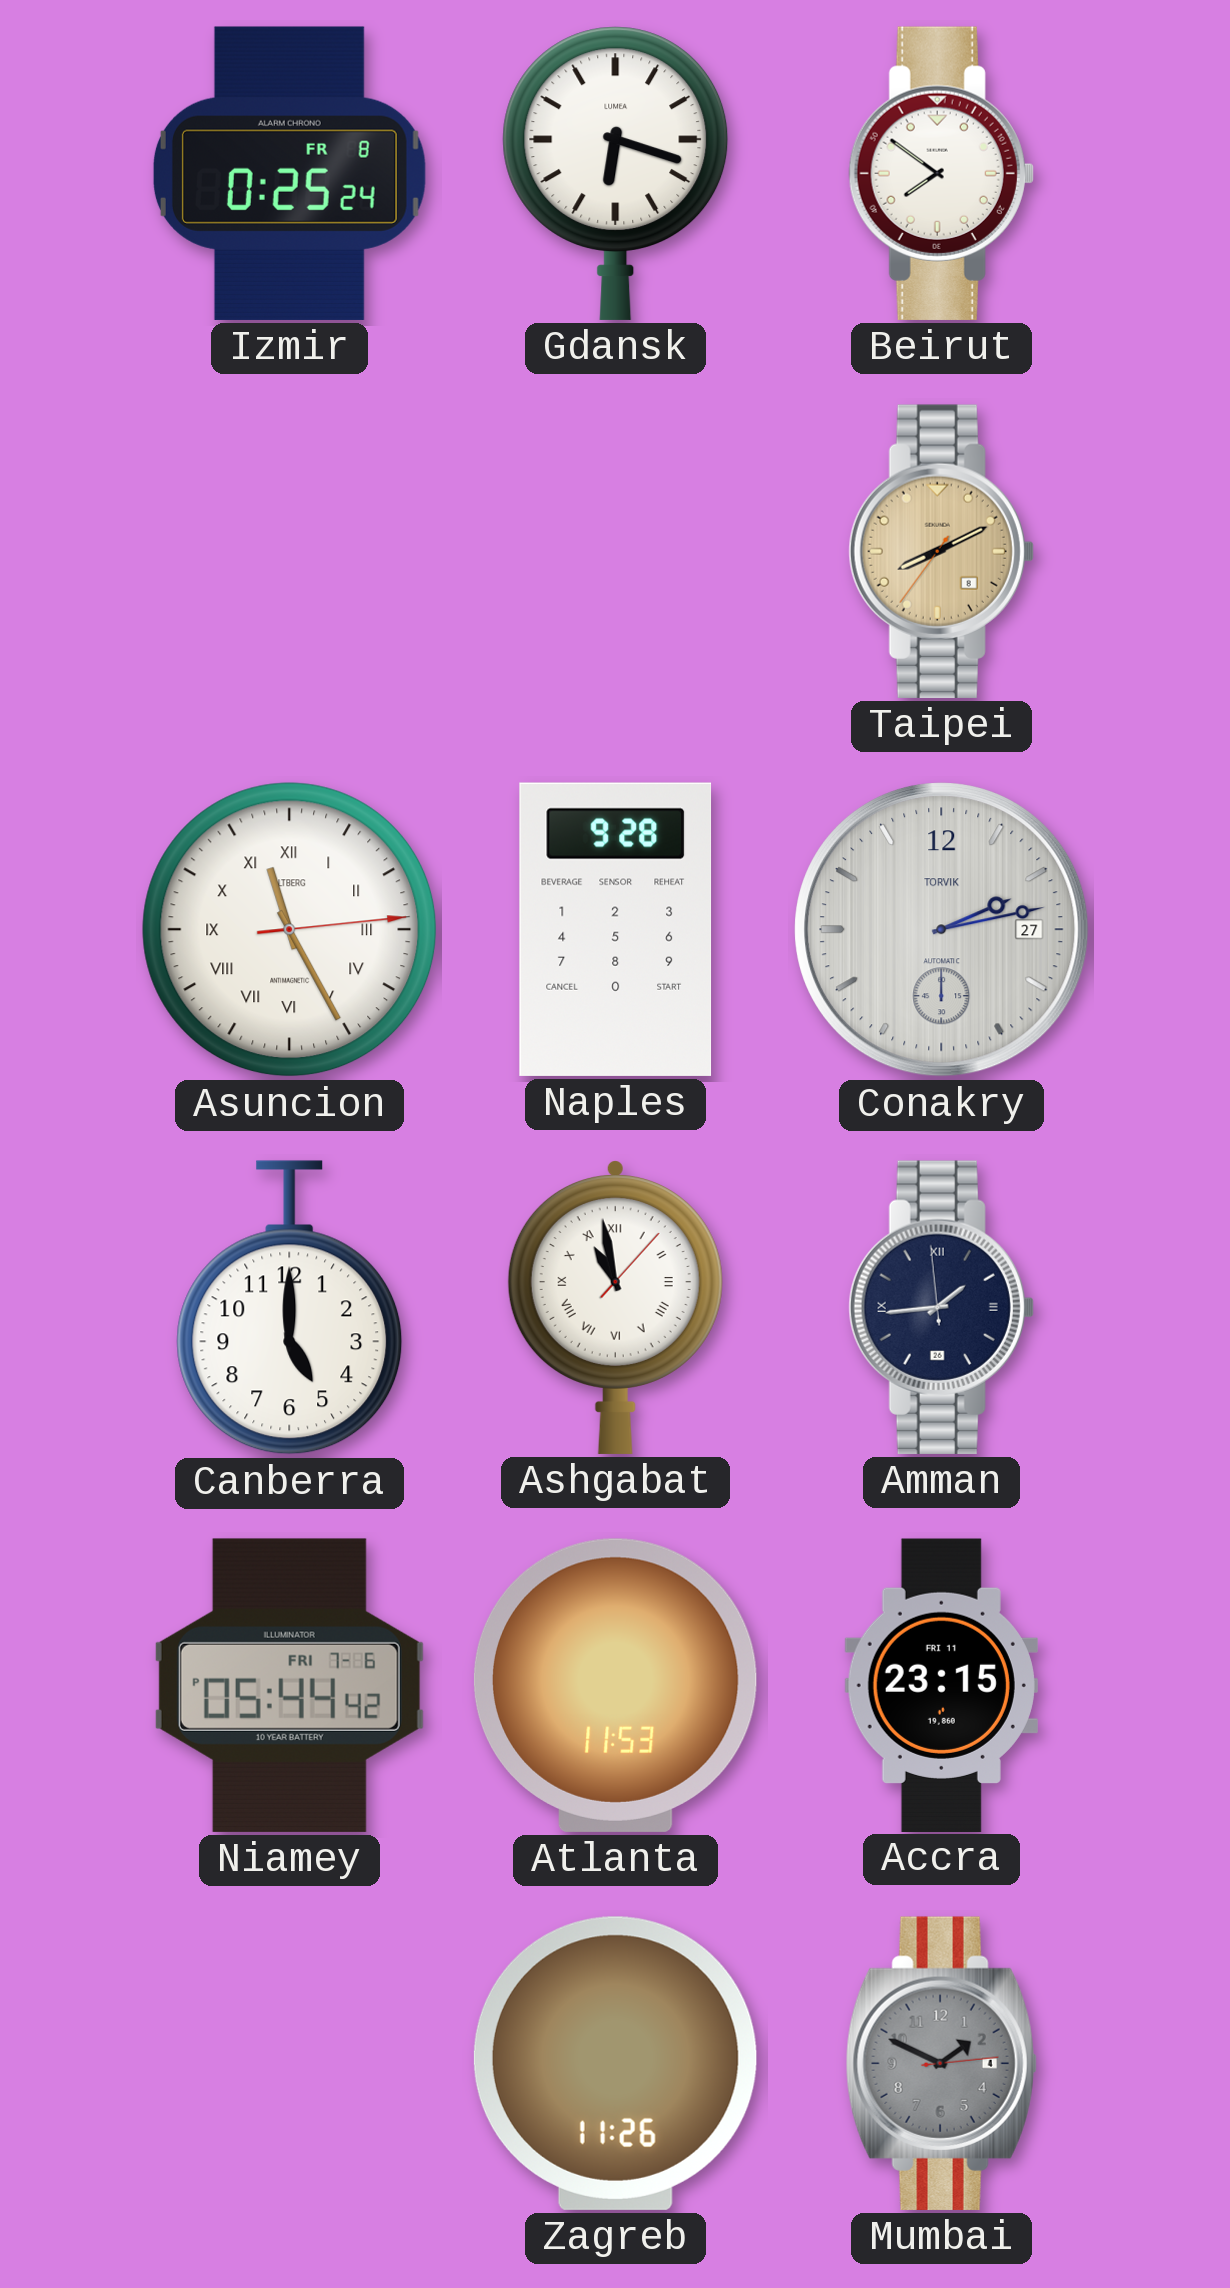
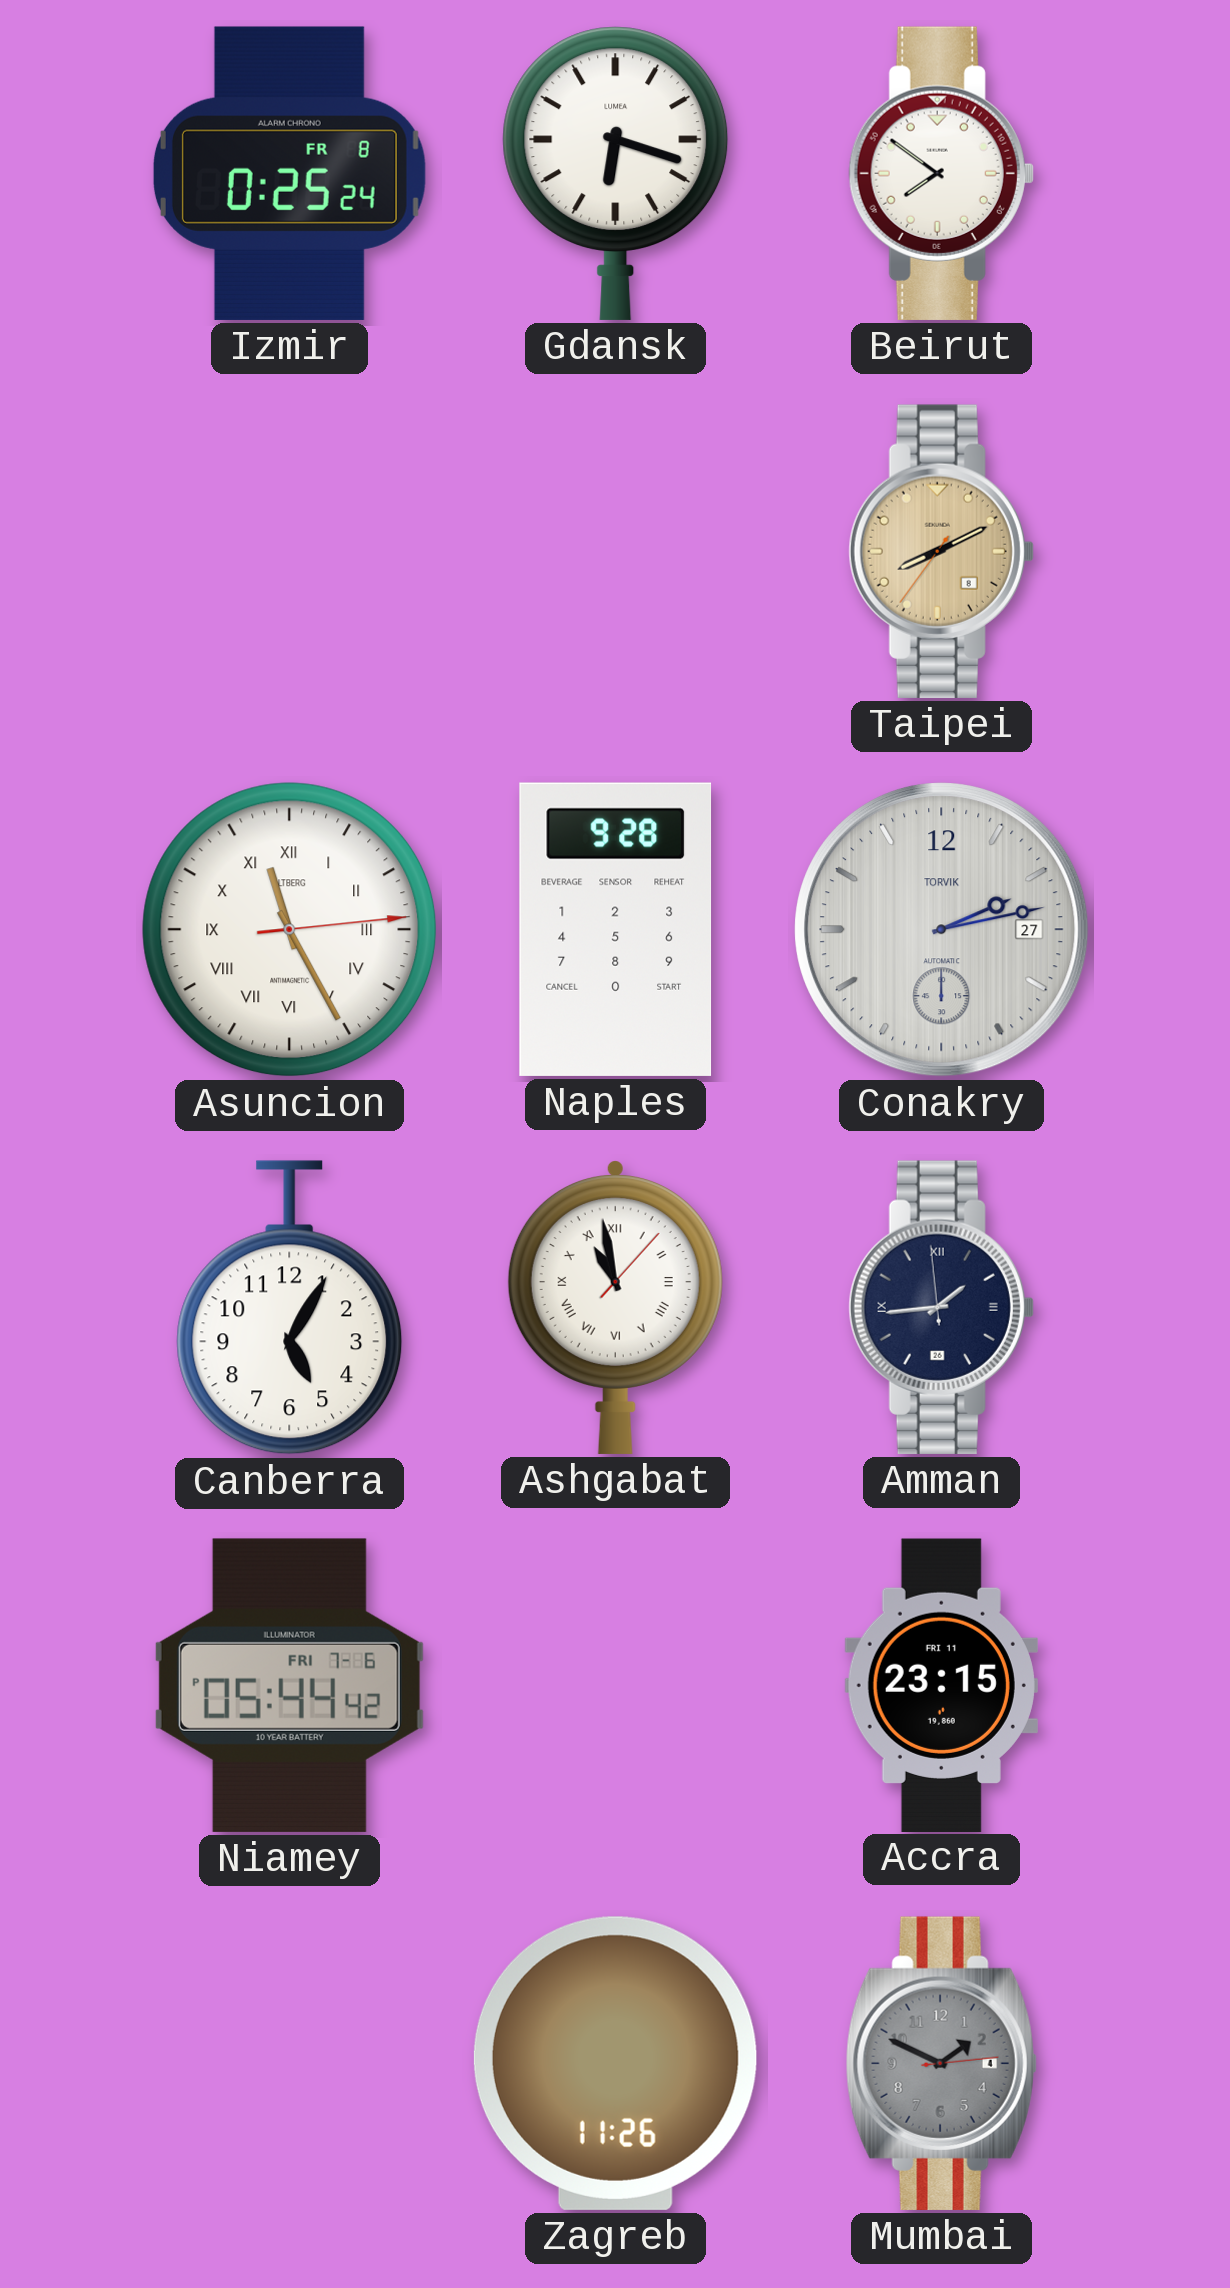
Canberra: 5:00 -> 5:05 (290, 1308)
Atlanta: 11:53 -> none (615, 1685)
